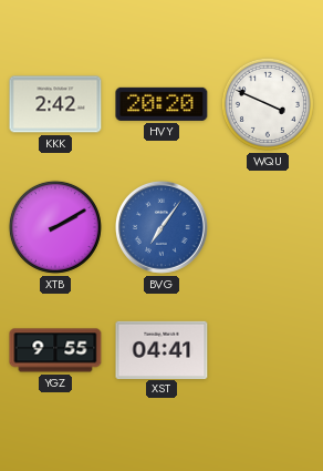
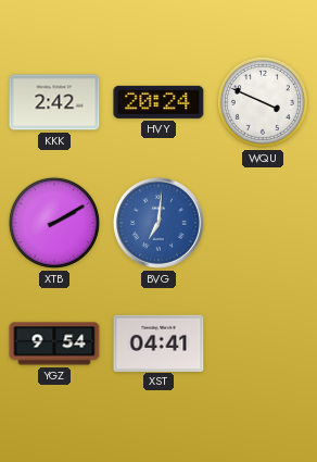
HVY: 20:20 -> 20:24 (158, 102)
BVG: 7:06 -> 7:01 (158, 223)
YGZ: 9:55 -> 9:54 (54, 344)
